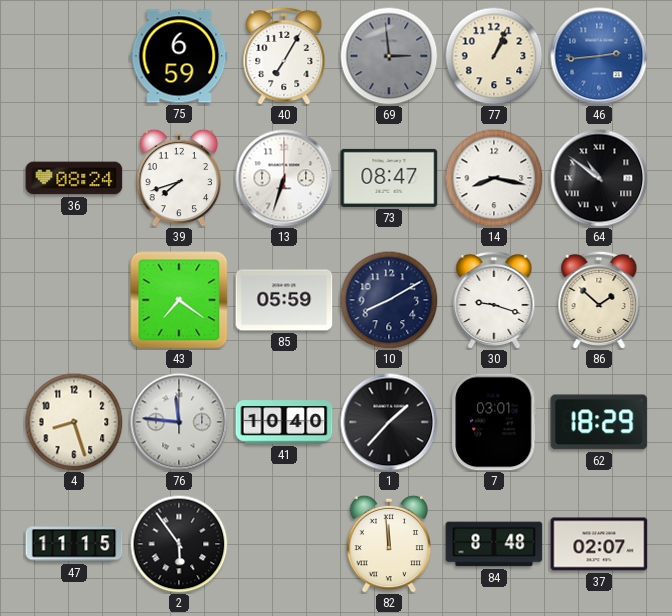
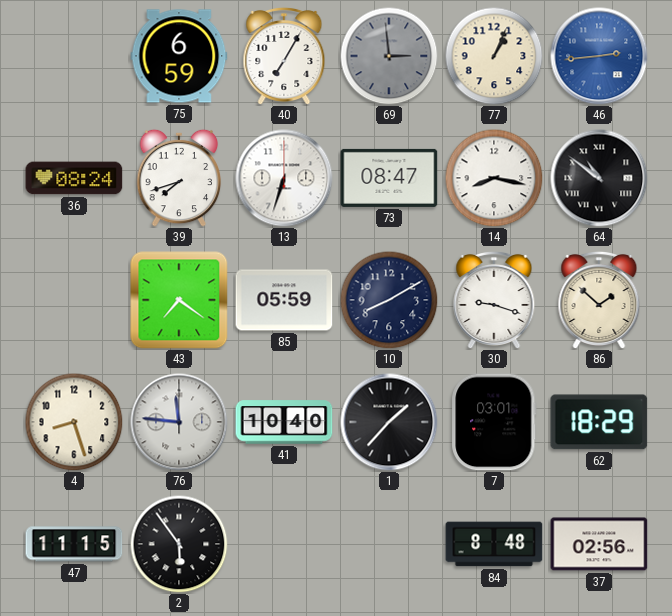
82: 11:59 -> none (389, 544)
37: 02:07 -> 02:56 (599, 544)
